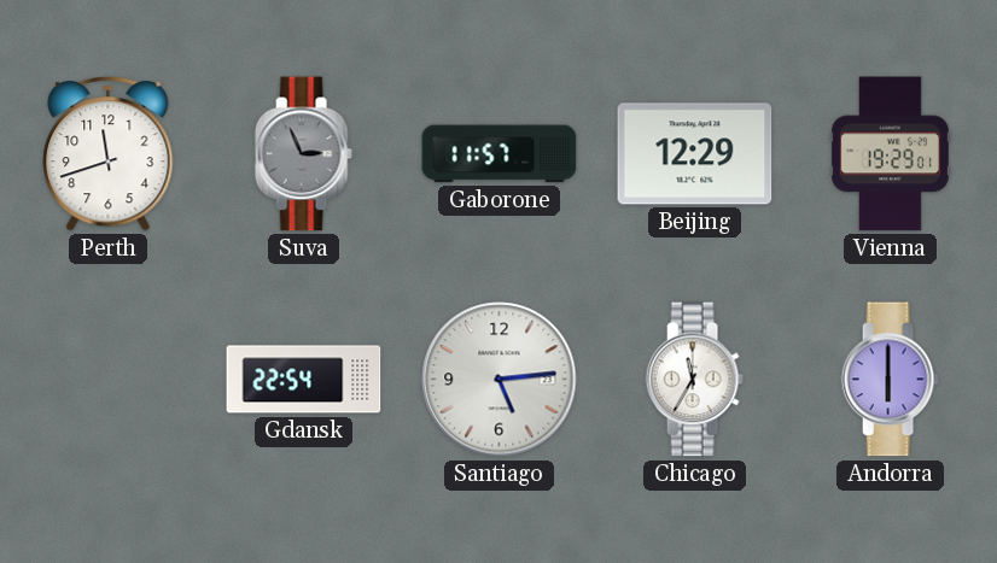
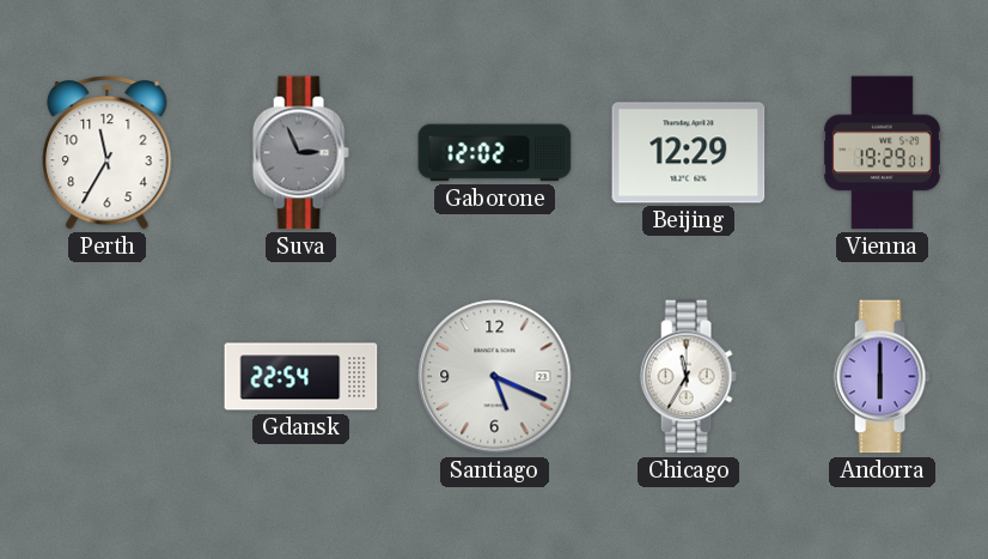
Perth: 11:42 -> 11:35 (108, 152)
Gaborone: 11:57 -> 12:02 (495, 153)
Santiago: 5:14 -> 5:19 (495, 377)
